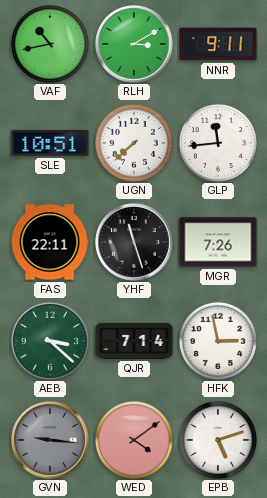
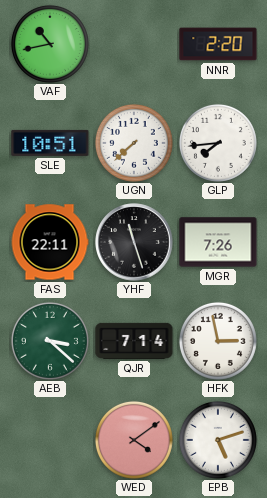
RLH: 3:10 -> none (134, 44)
NNR: 9:11 -> 2:20 (218, 44)
GLP: 11:44 -> 7:44 (218, 143)
GVN: 9:16 -> none (50, 440)
